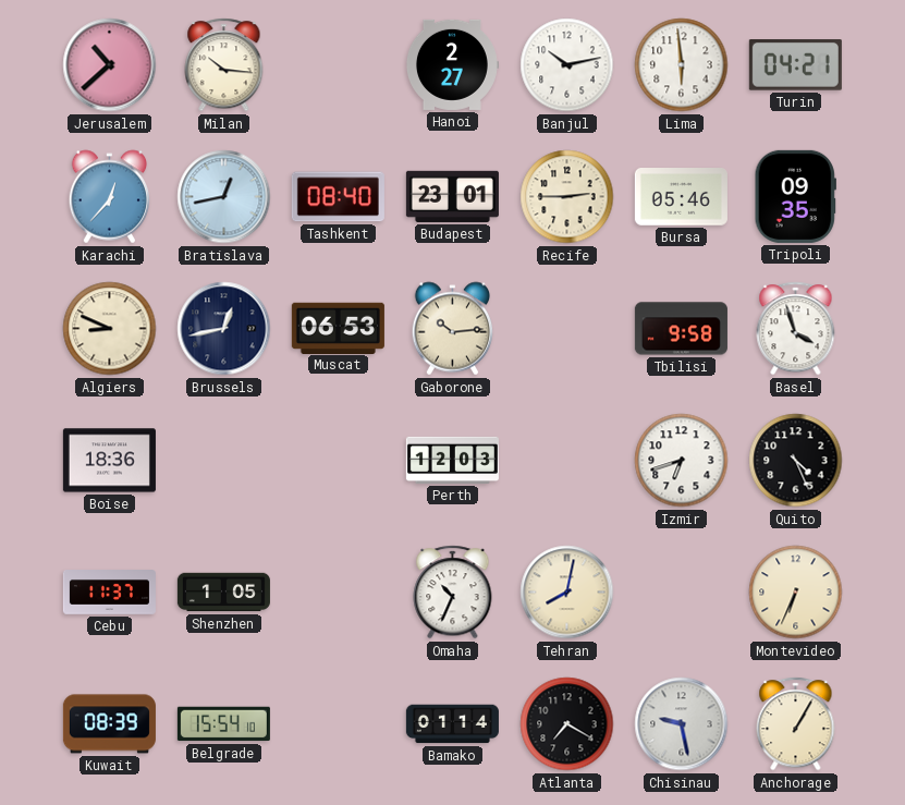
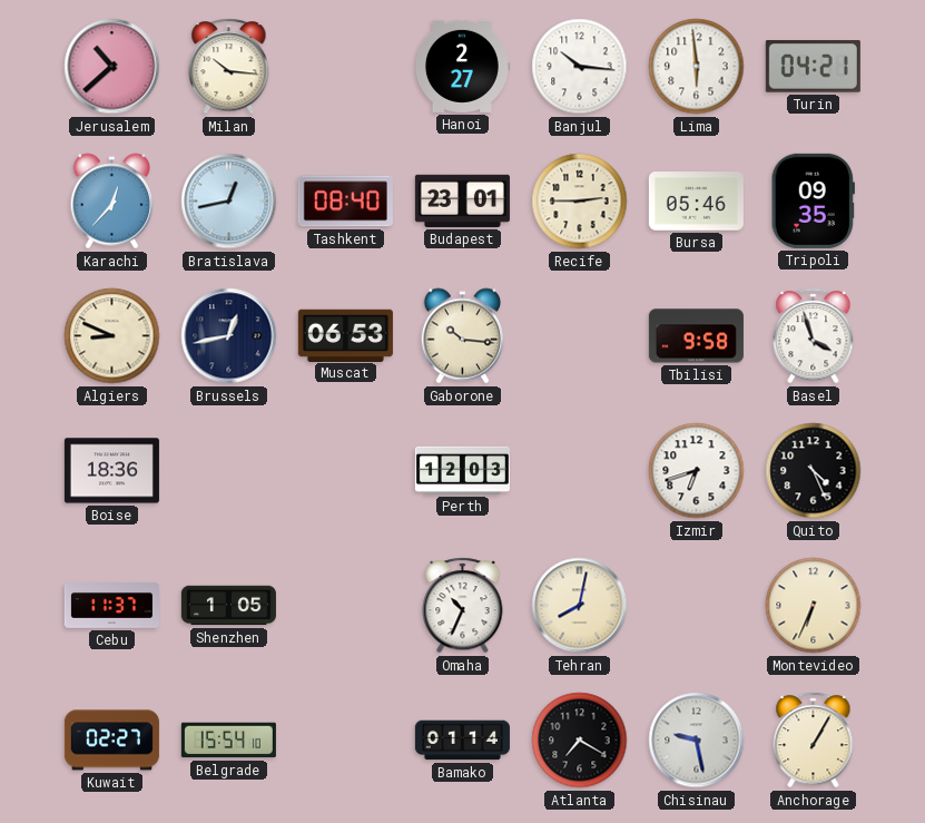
Banjul: 10:13 -> 10:16 (580, 67)
Gaborone: 10:14 -> 10:16 (463, 336)
Kuwait: 08:39 -> 02:27 (111, 741)
